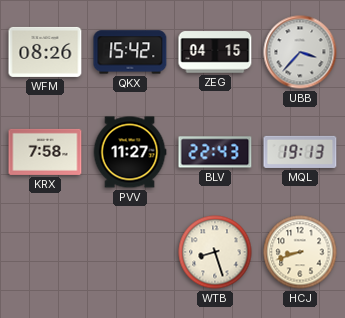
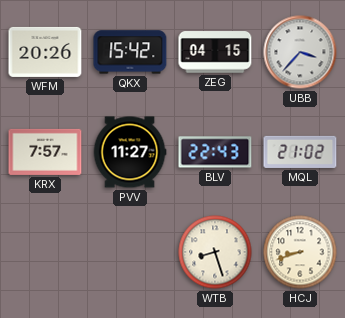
WFM: 08:26 -> 20:26 (45, 52)
KRX: 7:58 -> 7:57 (45, 152)
MQL: 19:13 -> 21:02 (300, 152)
